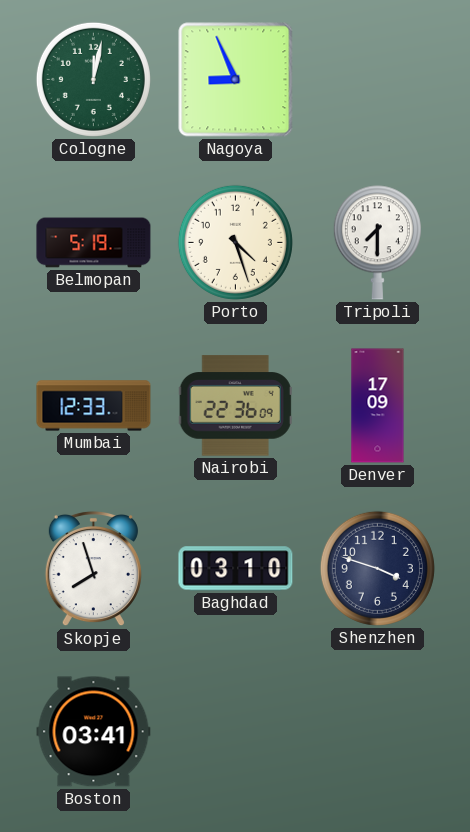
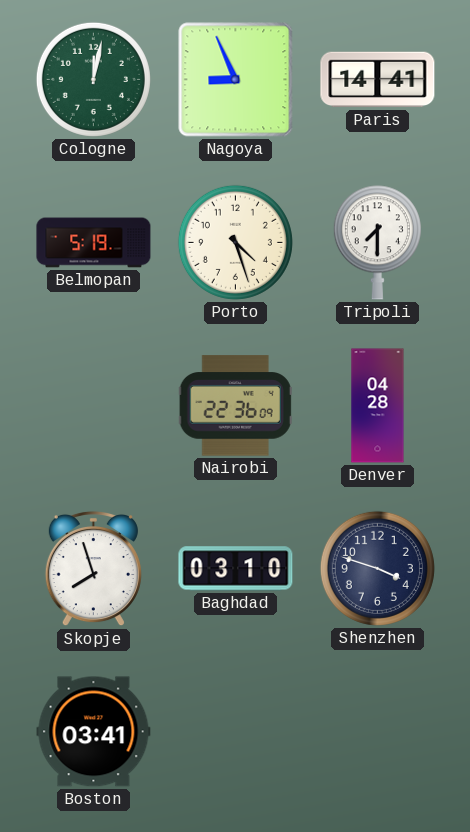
Paris: none -> 14:41 (378, 80)
Mumbai: 12:33 -> none (94, 406)
Denver: 17:09 -> 04:28 (378, 406)
